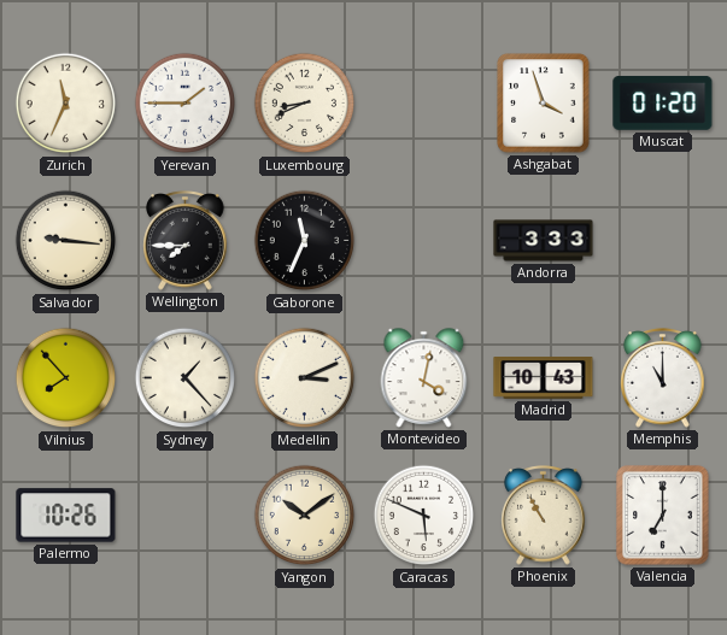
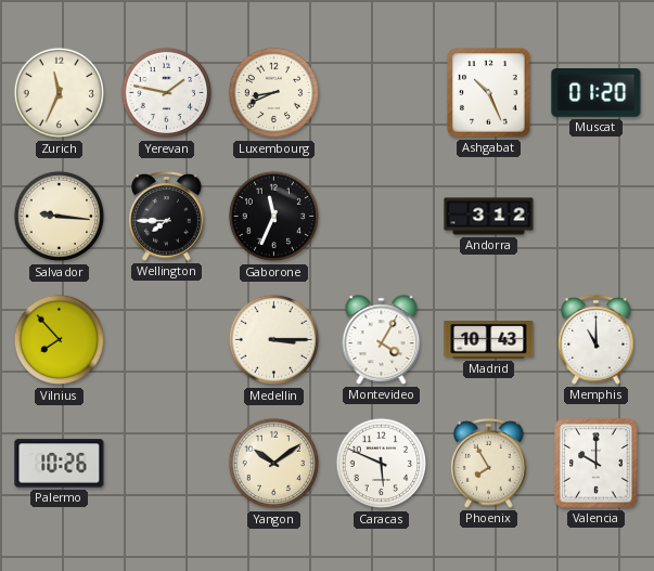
Yerevan: 1:45 -> 1:47 (167, 93)
Ashgabat: 3:57 -> 10:26 (489, 93)
Andorra: 3:33 -> 3:12 (489, 217)
Sydney: 1:23 -> none (186, 378)
Medellin: 3:11 -> 3:15 (274, 340)
Montevideo: 4:02 -> 4:05 (382, 340)
Phoenix: 10:55 -> 7:55 (489, 464)
Valencia: 7:00 -> 10:00 (597, 464)
